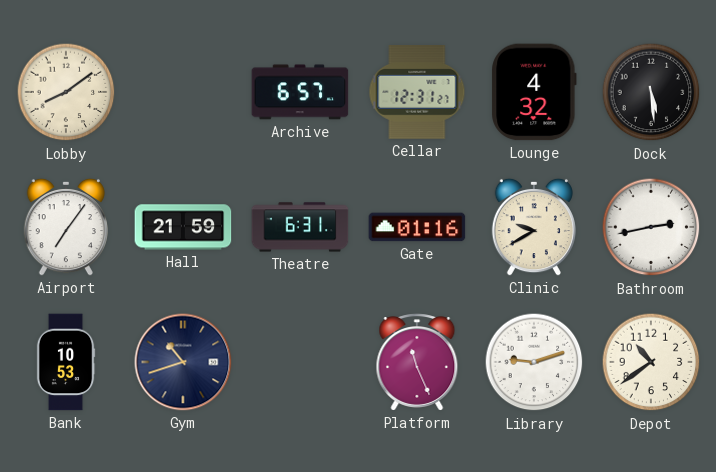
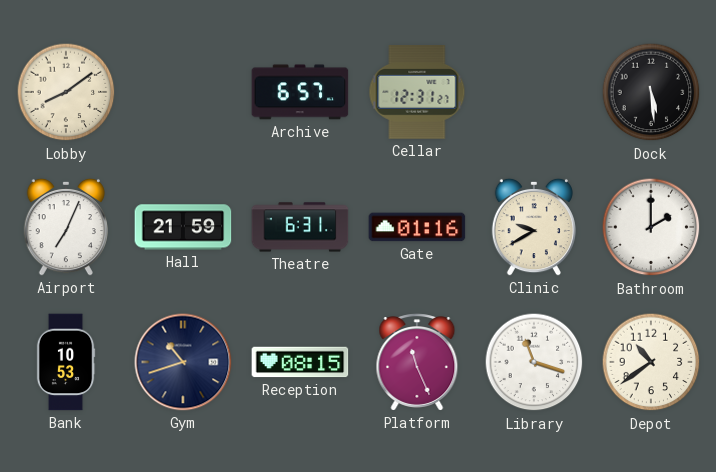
Lounge: 4:32 -> none (534, 92)
Airport: 7:06 -> 7:04 (65, 227)
Bathroom: 2:43 -> 2:00 (651, 227)
Reception: none -> 08:15 (300, 362)
Library: 9:12 -> 11:18 (534, 362)
